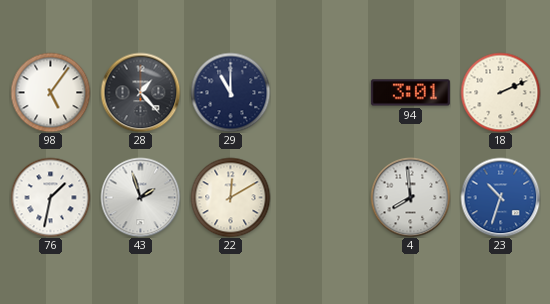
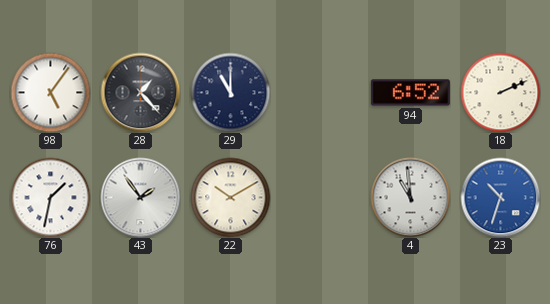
94: 3:01 -> 6:52 (410, 93)
43: 1:57 -> 1:54 (140, 197)
22: 12:10 -> 10:10 (230, 197)
4: 7:59 -> 10:59 (410, 197)
